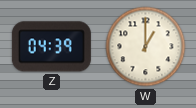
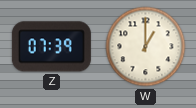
Z: 04:39 -> 07:39 (51, 47)
